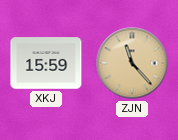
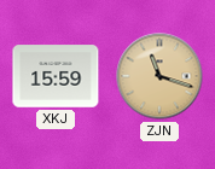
ZJN: 11:23 -> 11:18 (159, 76)
